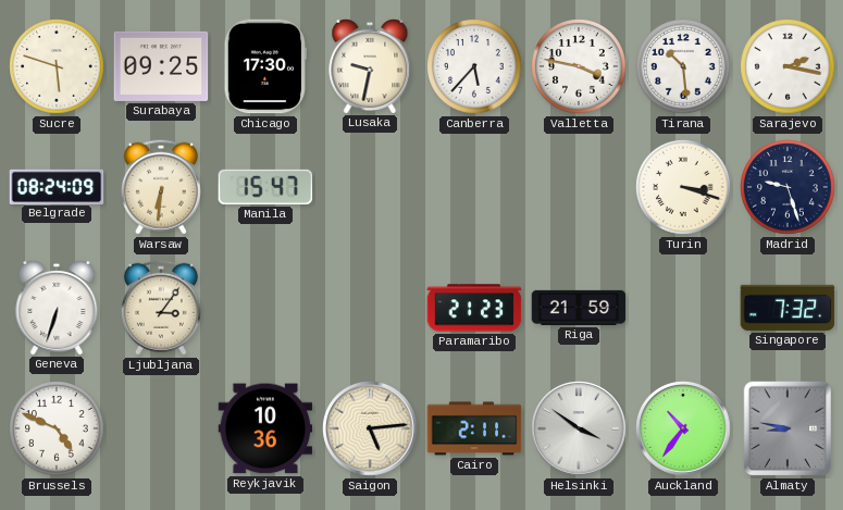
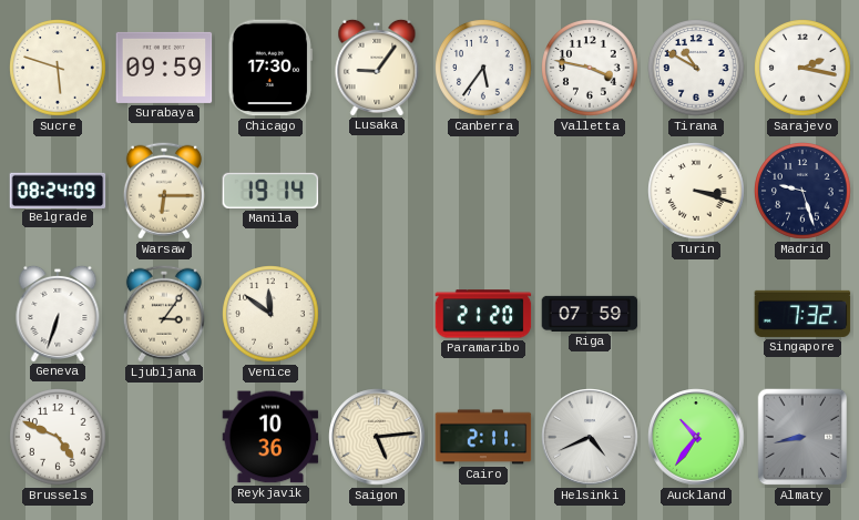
Surabaya: 09:25 -> 09:59 (164, 68)
Lusaka: 9:32 -> 9:06 (377, 67)
Canberra: 5:37 -> 5:36 (483, 68)
Tirana: 10:29 -> 10:50 (696, 68)
Warsaw: 6:31 -> 6:15 (164, 191)
Manila: 15:47 -> 19:14 (270, 191)
Venice: none -> 11:51 (270, 314)
Paramaribo: 21:23 -> 21:20 (483, 314)
Riga: 21:59 -> 07:59 (590, 314)
Helsinki: 3:51 -> 4:41 (590, 437)
Almaty: 8:47 -> 8:43 (802, 437)
